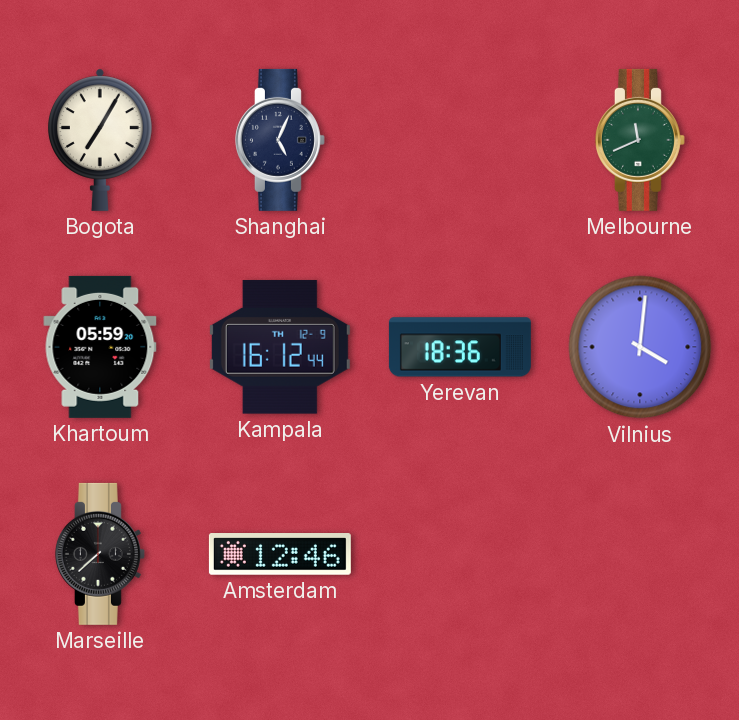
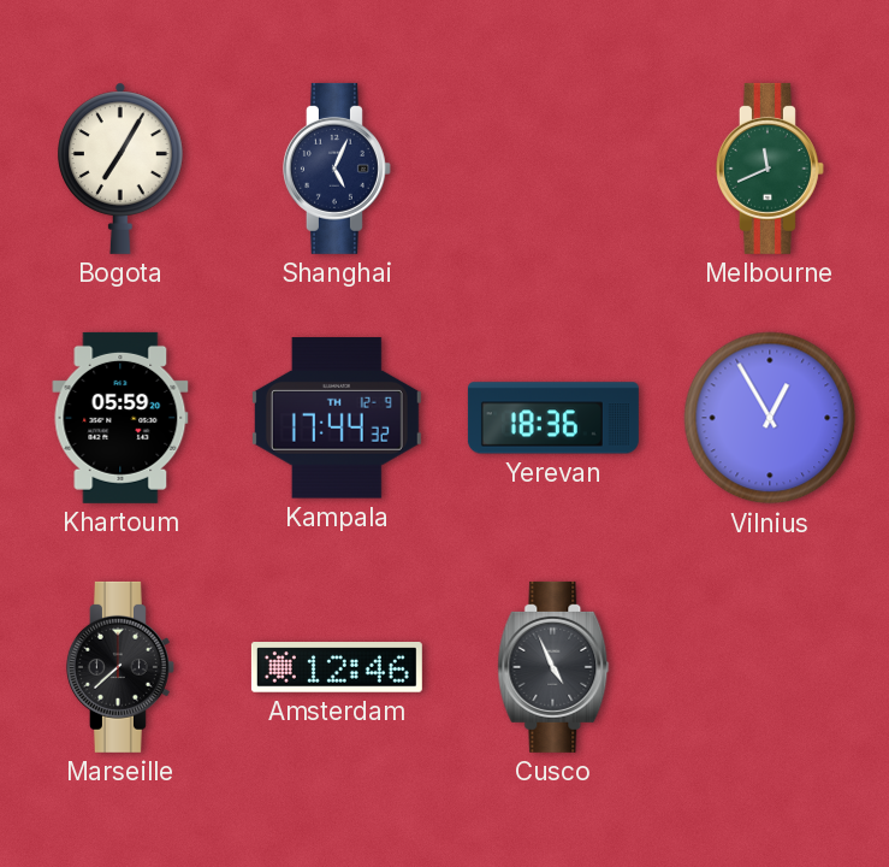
Kampala: 16:12 -> 17:44 (337, 418)
Vilnius: 4:01 -> 12:55 (770, 418)
Cusco: none -> 4:56 (553, 667)
